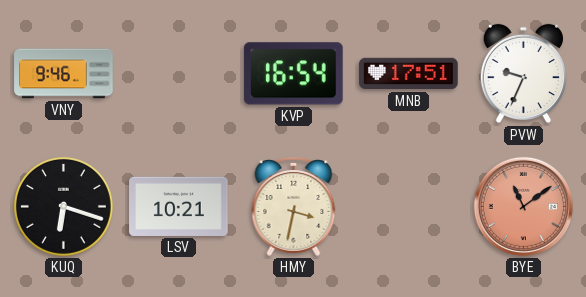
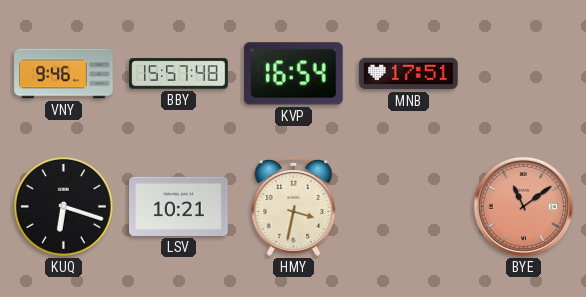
BBY: none -> 15:57 (179, 74)
PVW: 9:34 -> none (523, 74)
